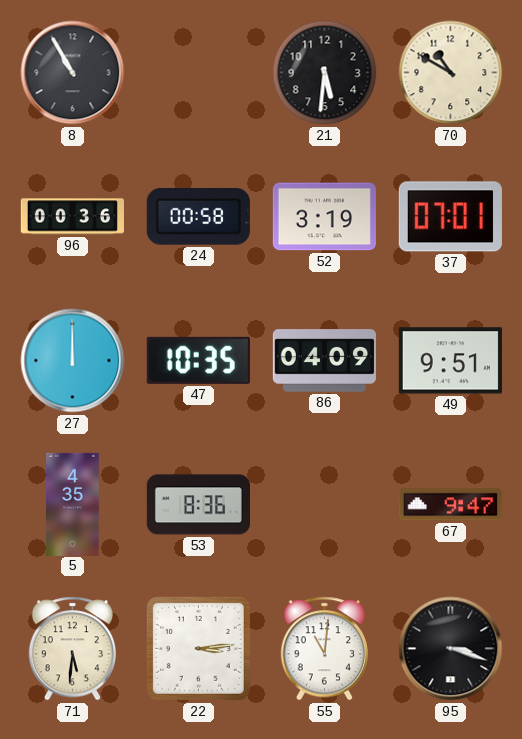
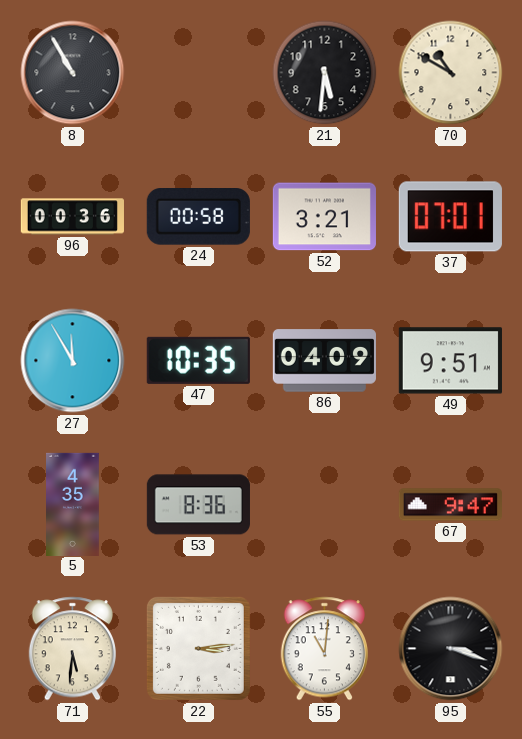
52: 3:19 -> 3:21 (324, 217)
27: 12:00 -> 11:55 (73, 361)
